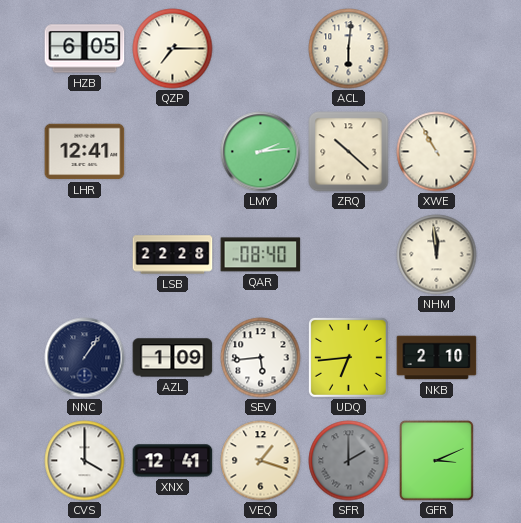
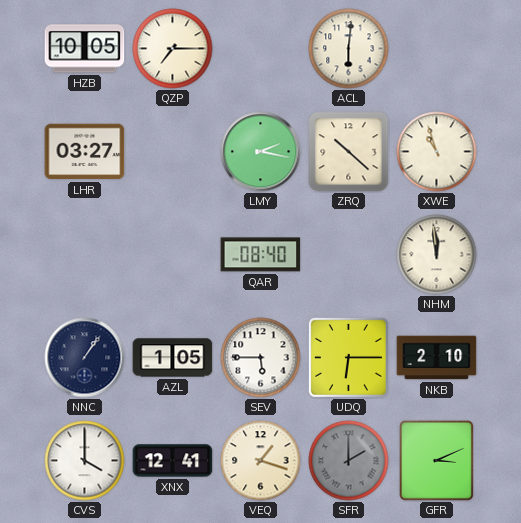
HZB: 6:05 -> 10:05 (85, 49)
LHR: 12:41 -> 03:27 (85, 152)
LMY: 2:14 -> 2:17 (261, 152)
XWE: 10:55 -> 10:57 (437, 152)
LSB: 22:28 -> none (173, 255)
AZL: 1:09 -> 1:05 (173, 358)
SEV: 5:44 -> 5:45 (261, 358)
UDQ: 6:44 -> 6:15 (348, 357)
